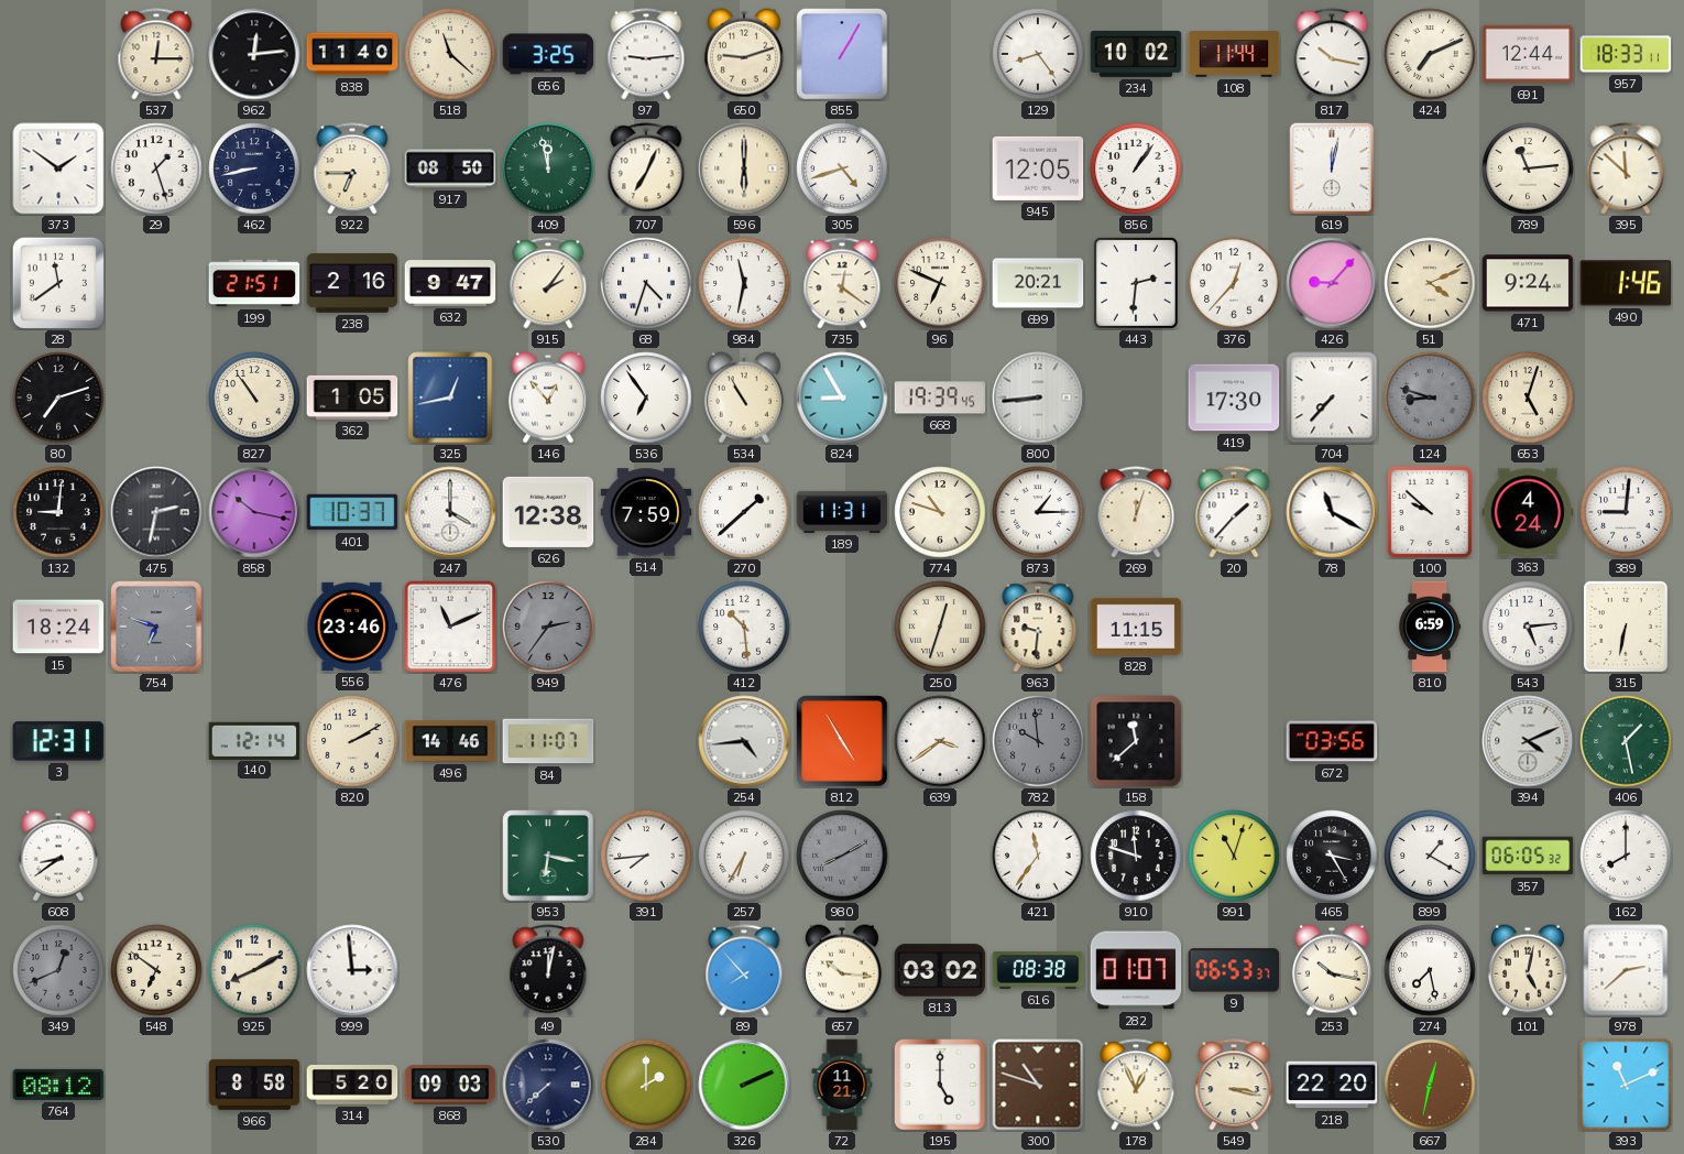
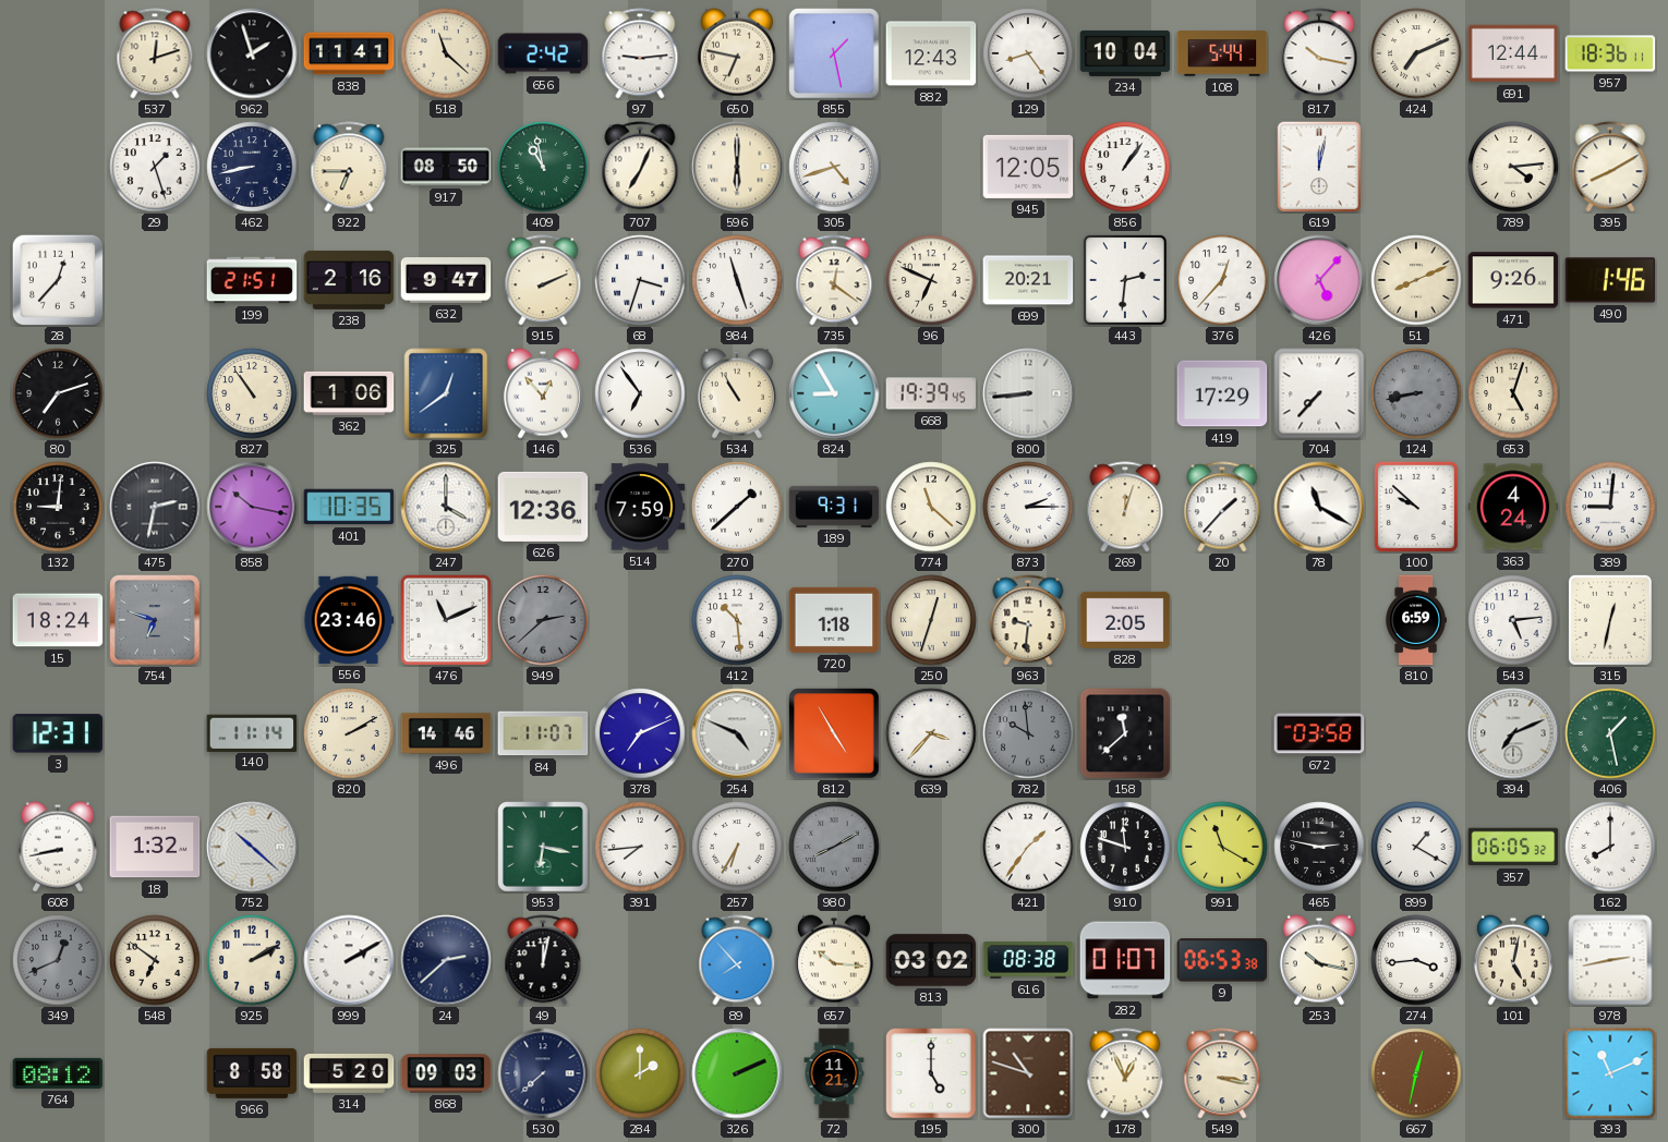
537: 12:15 -> 12:12 (155, 53)
962: 12:14 -> 1:57 (252, 53)
838: 11:40 -> 11:41 (349, 53)
656: 3:25 -> 2:42 (543, 53)
650: 9:12 -> 6:47 (737, 53)
855: 1:05 -> 1:28 (834, 53)
882: none -> 12:43 (931, 53)
234: 10:02 -> 10:04 (1125, 53)
108: 11:44 -> 5:44 (1222, 53)
957: 18:33 -> 18:36 (1610, 53)
373: 1:51 -> none (58, 168)
409: 11:58 -> 10:58 (543, 167)
789: 11:14 -> 4:14 (1513, 167)
395: 11:52 -> 8:10 (1610, 167)
28: 11:39 -> 12:37 (58, 280)
915: 2:06 -> 2:11 (543, 280)
68: 4:33 -> 3:33 (640, 280)
984: 11:32 -> 11:27 (737, 280)
426: 9:07 -> 5:07 (1319, 280)
51: 4:11 -> 8:11 (1416, 280)
471: 9:24 -> 9:26 (1513, 280)
362: 1:05 -> 1:06 (349, 393)
325: 12:43 -> 12:39 (446, 393)
419: 17:30 -> 17:29 (1222, 393)
124: 8:48 -> 8:43 (1416, 393)
401: 10:37 -> 10:35 (349, 507)
626: 12:38 -> 12:36 (543, 507)
189: 11:31 -> 9:31 (834, 507)
774: 10:48 -> 11:22 (931, 507)
873: 1:15 -> 2:15 (1028, 507)
949: 2:36 -> 2:38 (543, 620)
720: none -> 1:18 (834, 620)
828: 11:15 -> 2:05 (1125, 620)
315: 6:32 -> 12:32 (1610, 620)
140: 12:14 -> 11:14 (252, 732)
378: none -> 7:11 (640, 733)
254: 4:44 -> 4:49 (737, 733)
639: 3:39 -> 3:37 (931, 733)
672: 03:56 -> 03:58 (1319, 733)
394: 4:11 -> 7:11 (1513, 733)
608: 8:39 -> 8:43 (58, 847)
18: none -> 1:32 (155, 847)
752: none -> 10:22 (252, 847)
421: 11:36 -> 1:36 (1028, 847)
991: 11:03 -> 11:20 (1222, 847)
465: 3:25 -> 2:47 (1319, 847)
925: 8:10 -> 2:10 (252, 960)
999: 2:59 -> 2:10 (349, 960)
24: none -> 2:38 (446, 960)
9: 06:53:37 -> 06:53:38 (1222, 960)
274: 7:28 -> 3:44 (1416, 960)
978: 2:38 -> 2:43 (1610, 960)
218: 22:20 -> none (1332, 1085)
